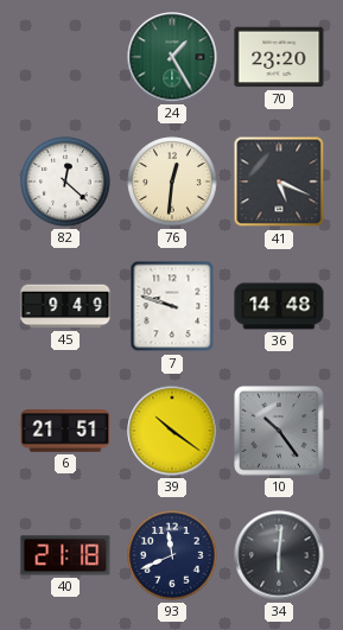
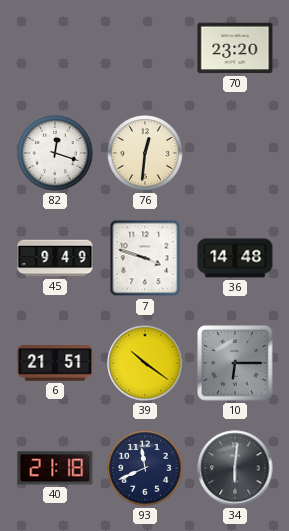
24: 1:25 -> none (172, 57)
82: 12:22 -> 12:18 (55, 153)
41: 5:19 -> none (279, 182)
7: 9:48 -> 3:48 (145, 258)
10: 10:24 -> 6:15 (235, 363)
